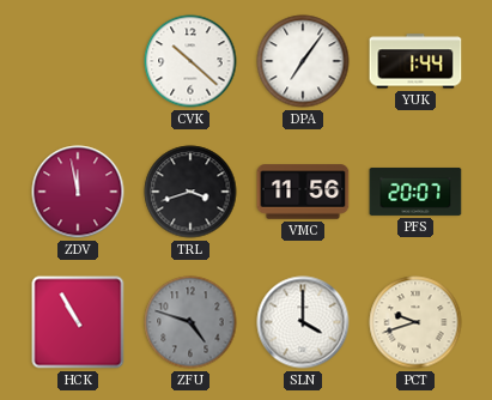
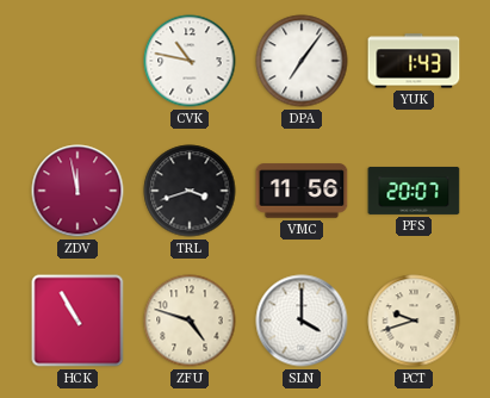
CVK: 10:22 -> 10:47 (190, 61)
YUK: 1:44 -> 1:43 (414, 61)
ZFU dial: grey -> cream (190, 321)
